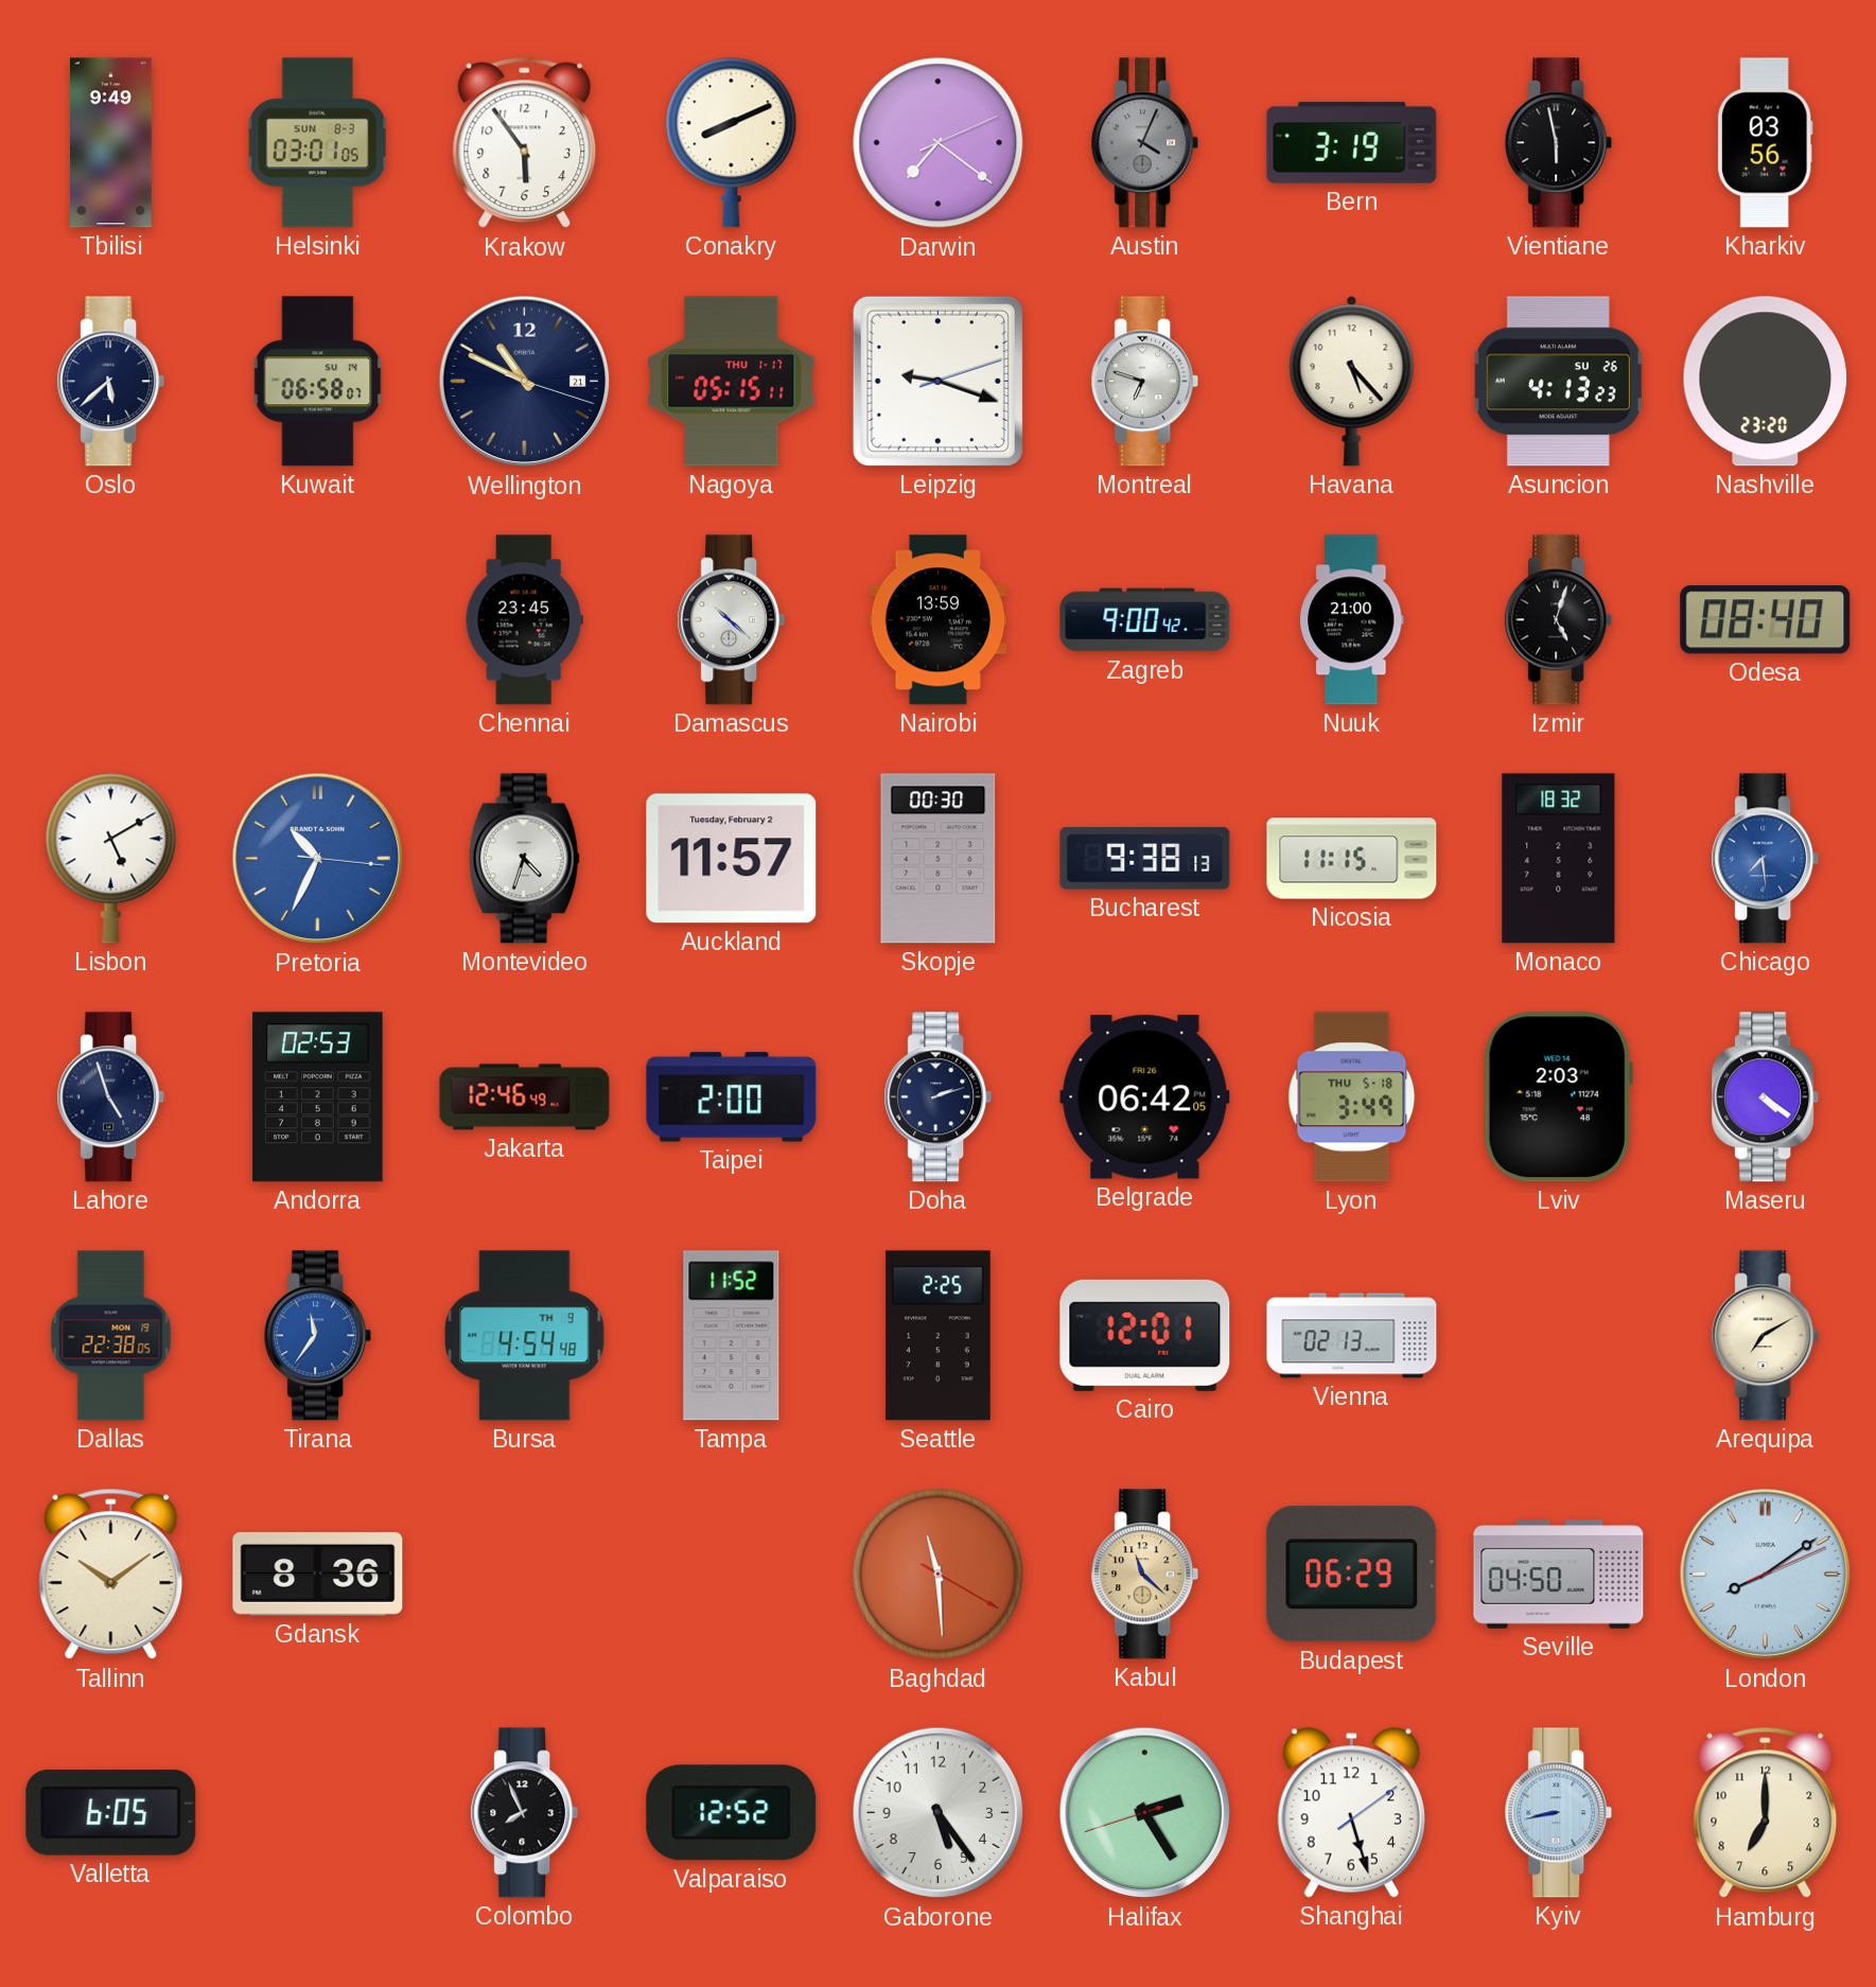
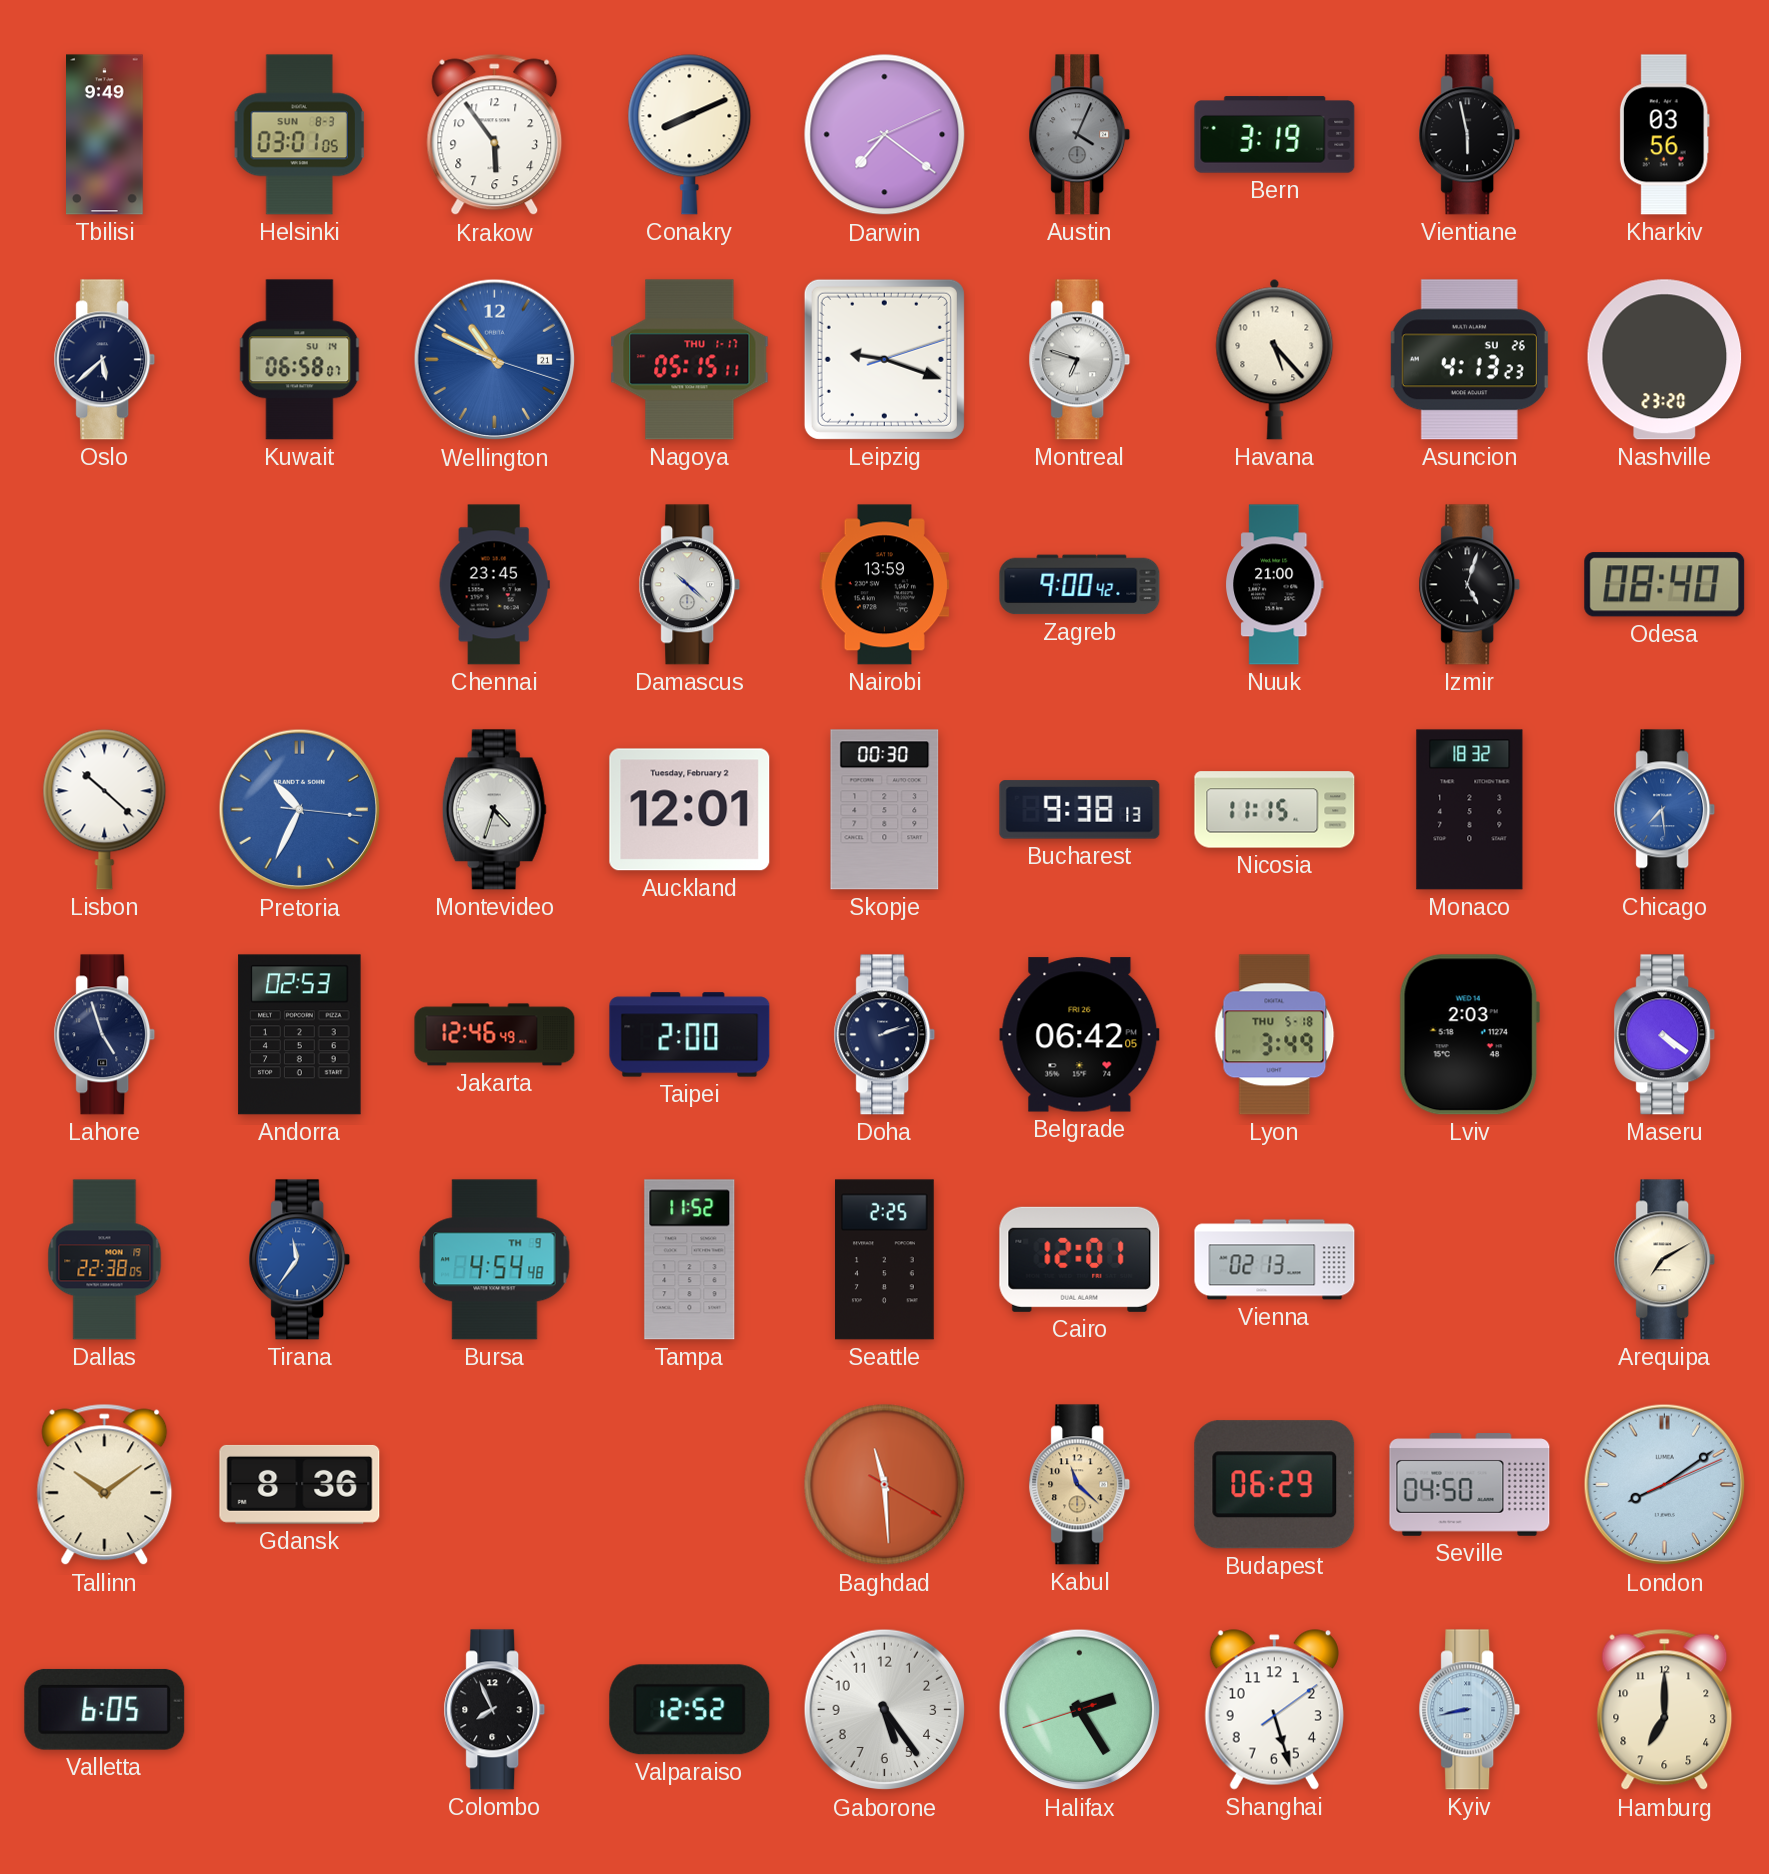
Wellington dial: navy -> blue (495, 360)
Lisbon: 5:10 -> 10:22 (105, 809)
Auckland: 11:57 -> 12:01 (690, 810)
